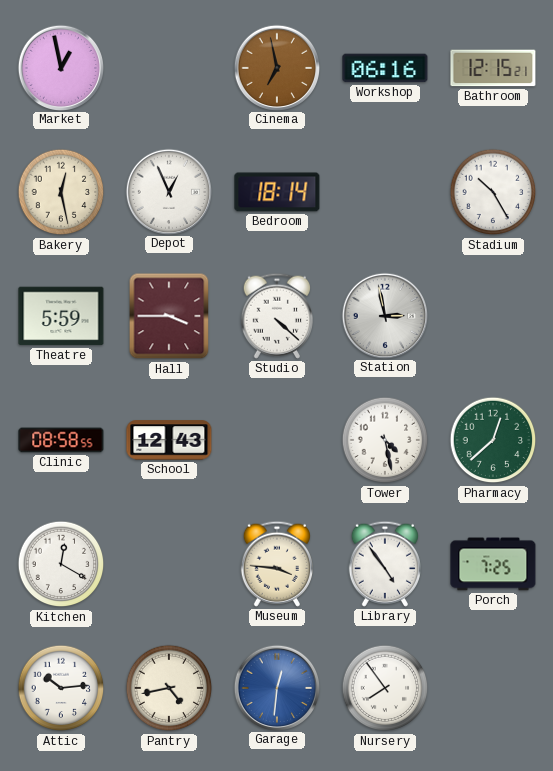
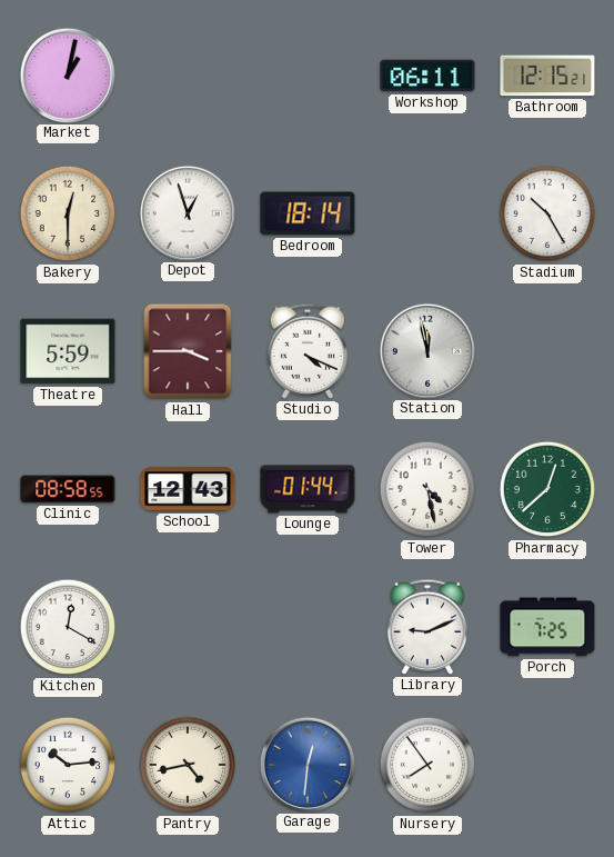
Market: 12:58 -> 1:02 (67, 74)
Cinema: 6:58 -> none (276, 67)
Workshop: 06:16 -> 06:11 (427, 76)
Bakery: 12:28 -> 12:30 (68, 213)
Depot: 12:56 -> 12:57 (187, 212)
Studio: 4:22 -> 4:19 (308, 351)
Station: 2:58 -> 11:58 (426, 350)
Lounge: none -> 01:44 (308, 489)
Museum: 3:46 -> none (277, 564)
Library: 4:54 -> 9:11 (427, 627)
